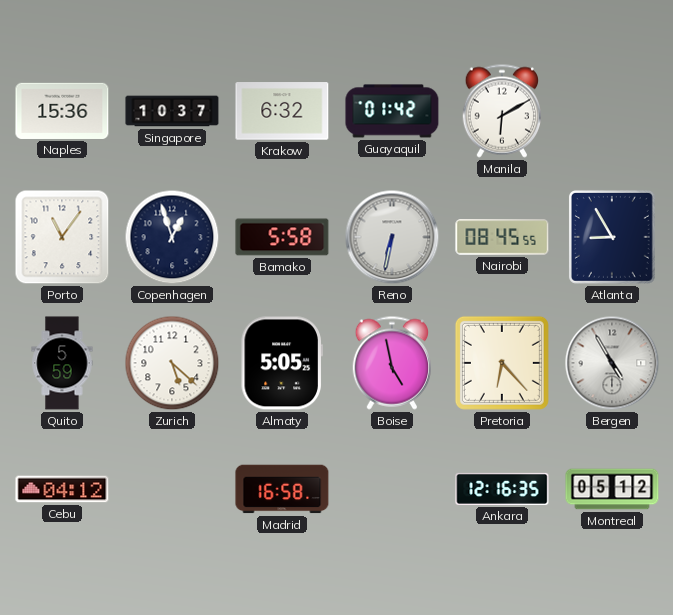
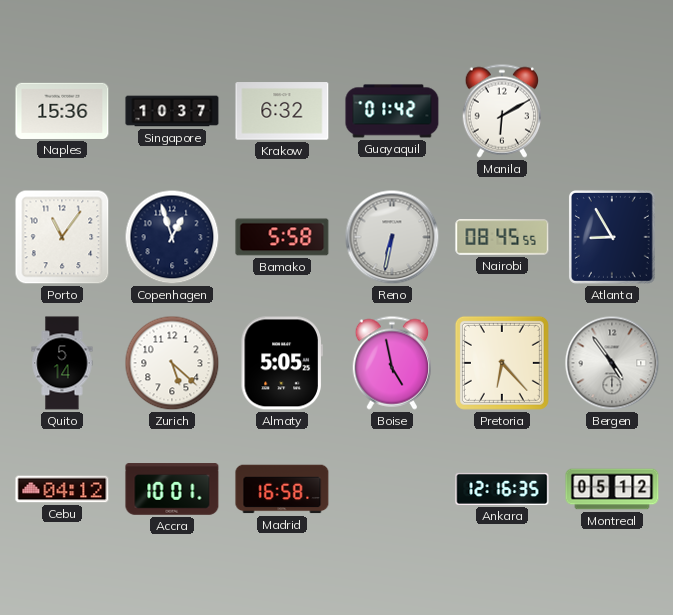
Quito: 5:59 -> 5:14 (62, 363)
Bergen: 4:55 -> 4:54 (612, 363)
Accra: none -> 10:01 (172, 489)
